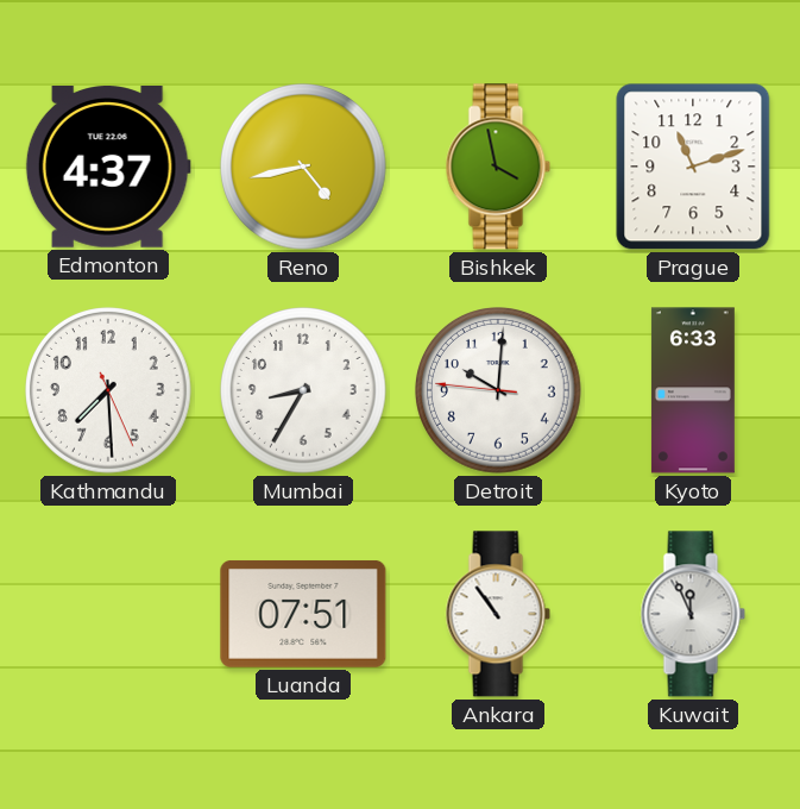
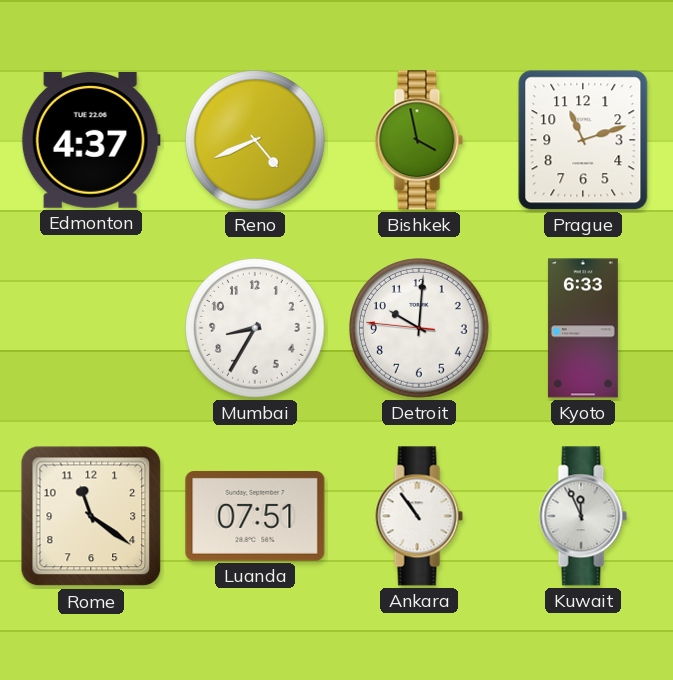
Reno: 4:43 -> 4:41 (256, 141)
Kathmandu: 7:29 -> none (109, 391)
Rome: none -> 11:21 (91, 516)
